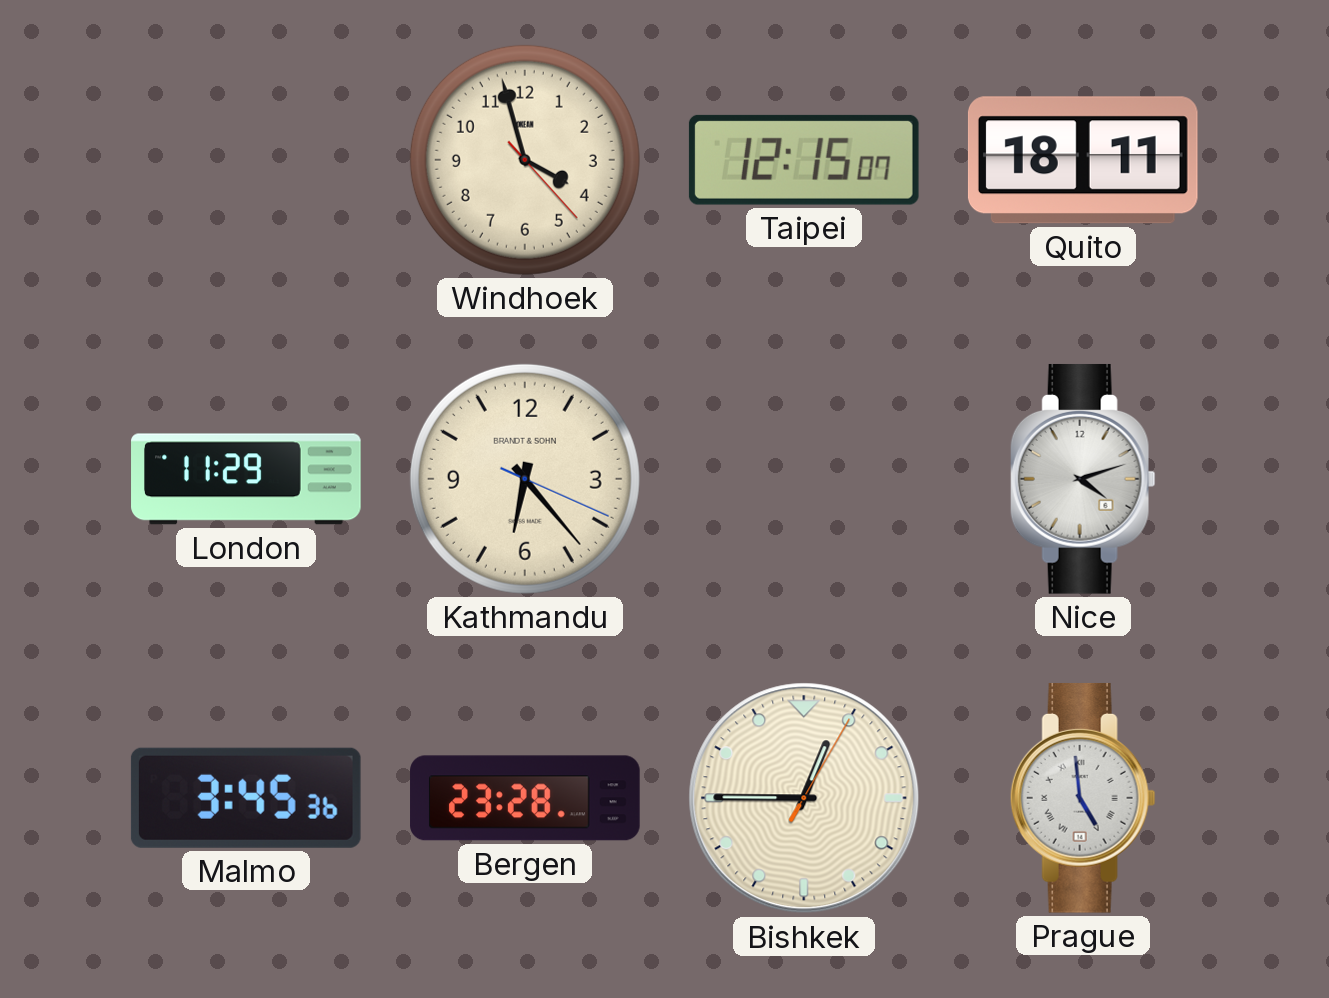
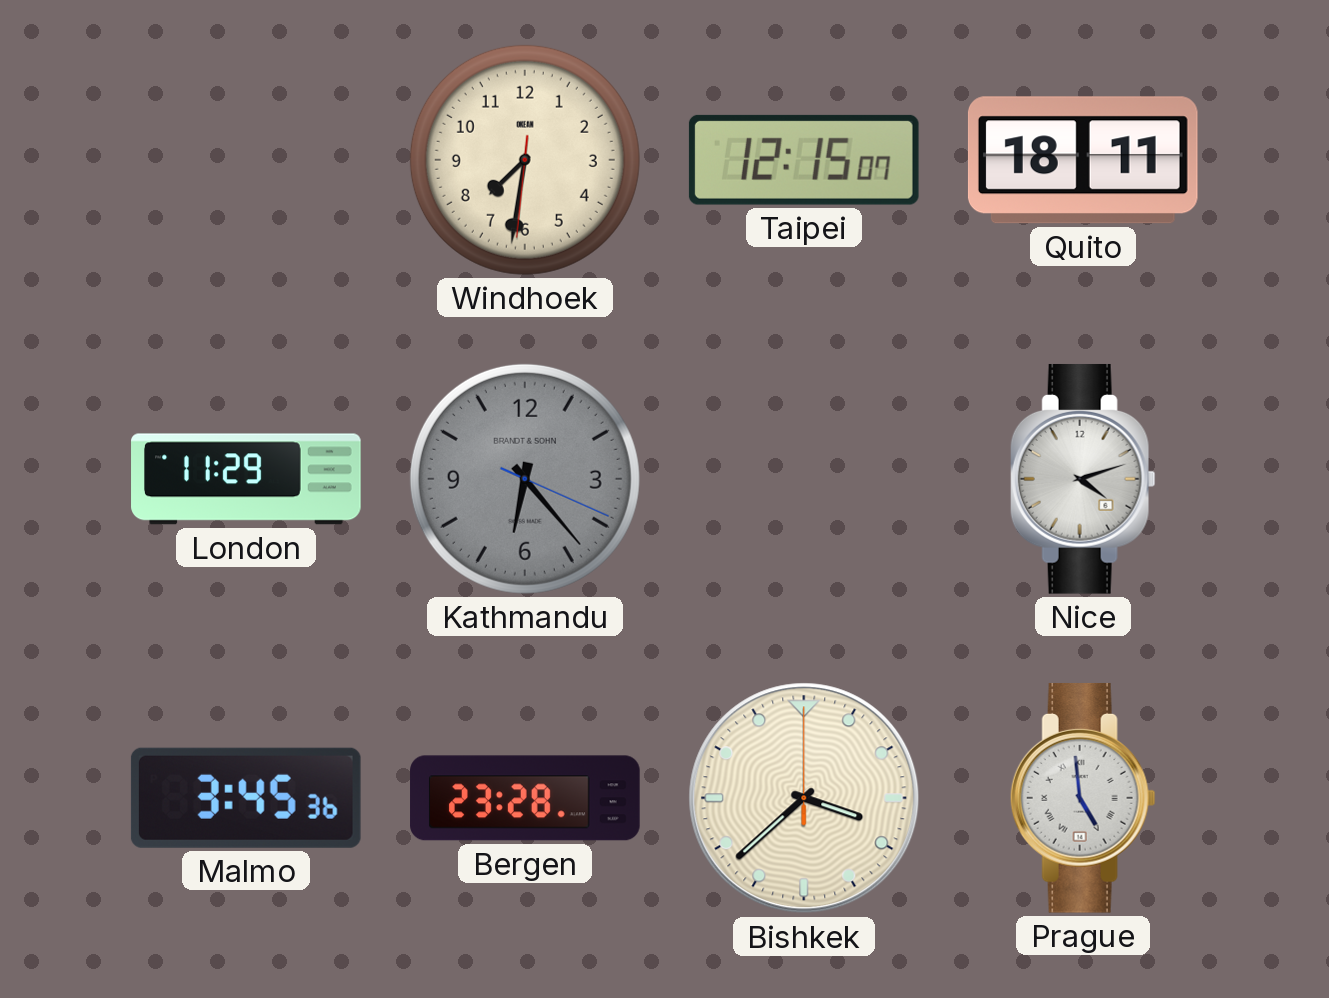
Windhoek: 3:57 -> 7:31 (525, 160)
Kathmandu dial: cream -> grey (525, 479)
Bishkek: 12:45 -> 3:38 (804, 798)
